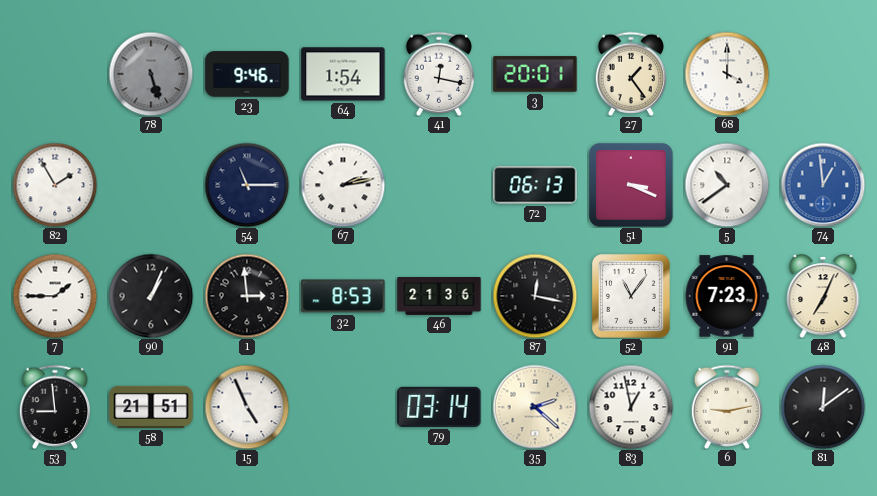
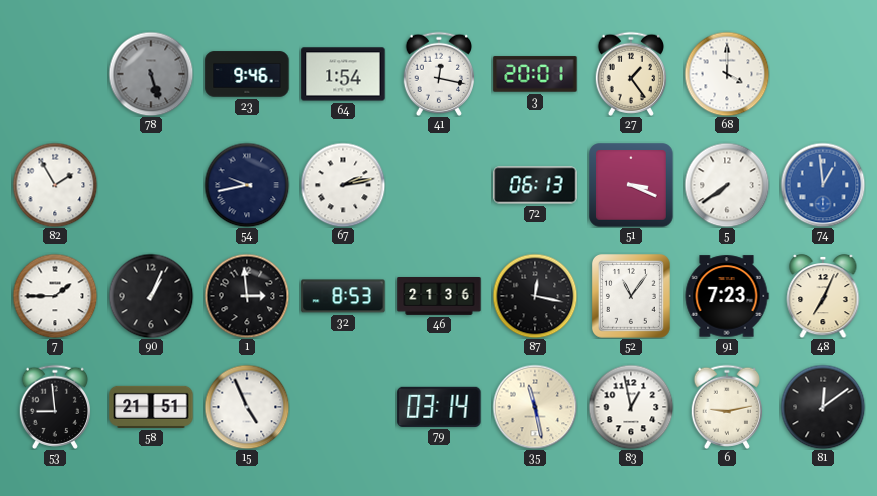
54: 11:15 -> 9:43 (247, 185)
5: 10:39 -> 7:39 (727, 185)
35: 2:22 -> 11:28 (535, 407)
